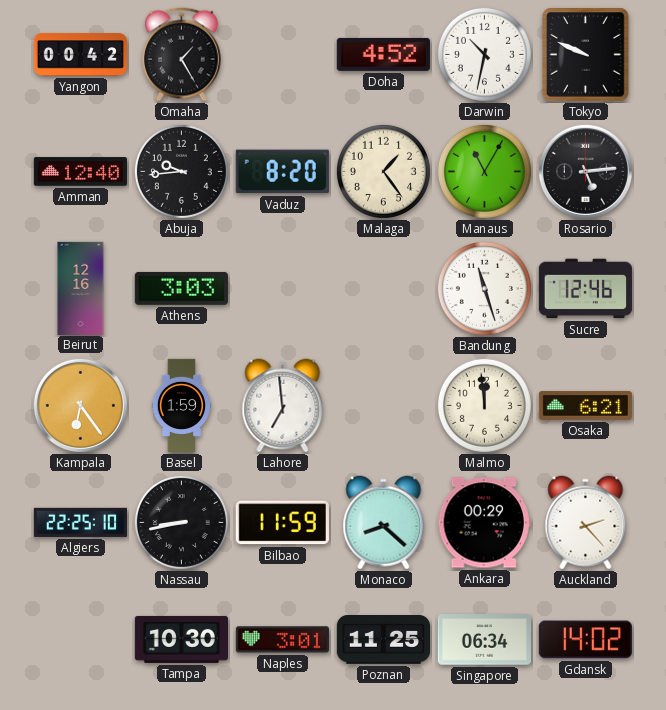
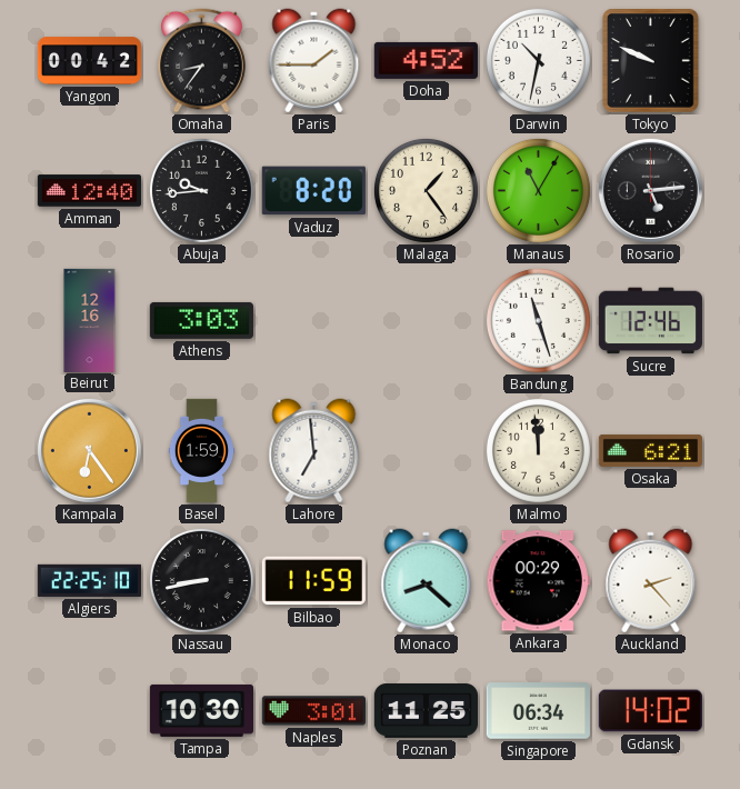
Omaha: 1:25 -> 8:36 (202, 61)
Paris: none -> 1:45 (314, 61)
